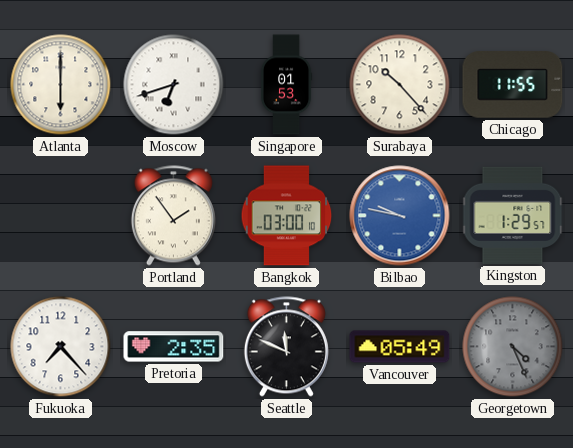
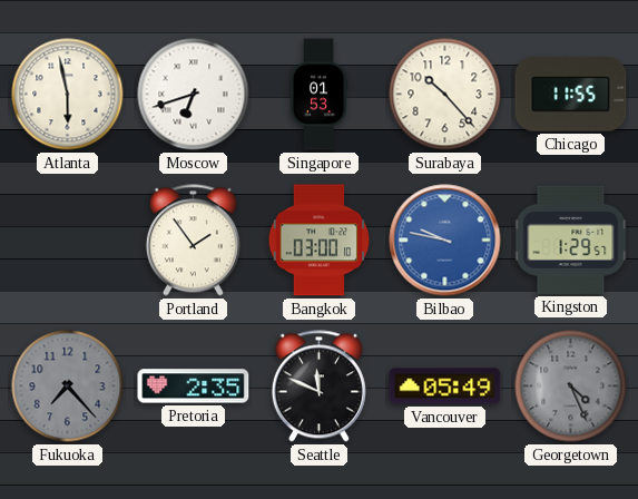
Atlanta: 6:00 -> 5:58 (68, 95)
Fukuoka dial: white -> grey (68, 387)
